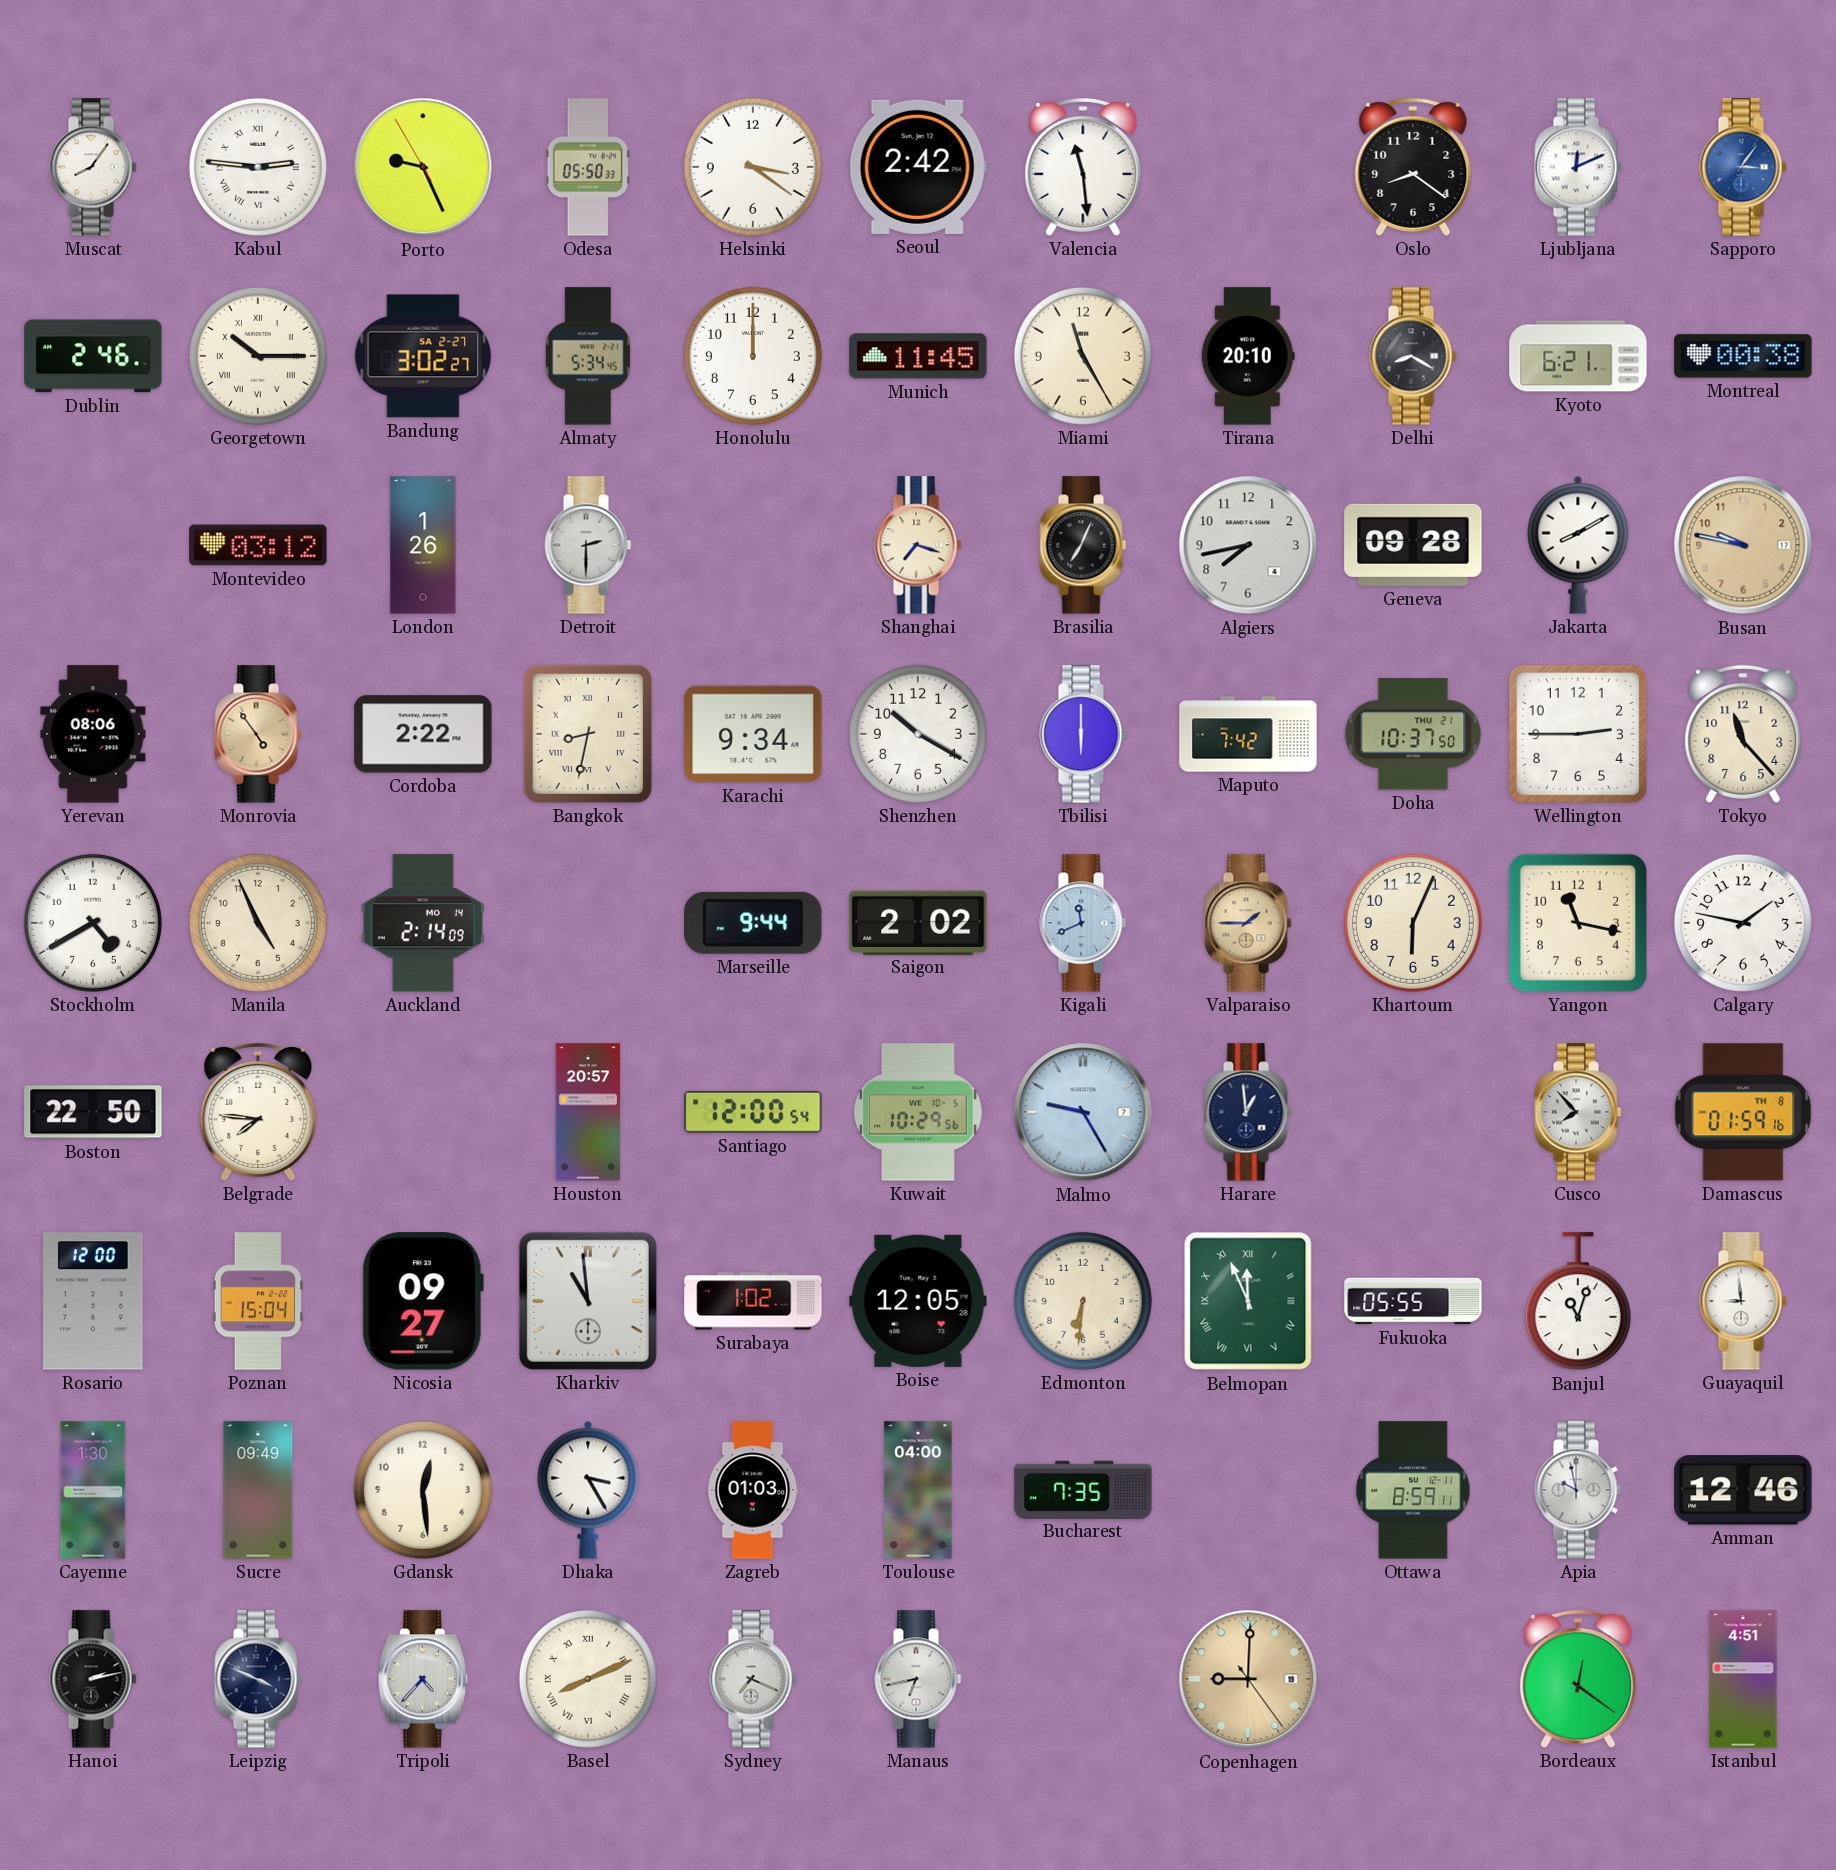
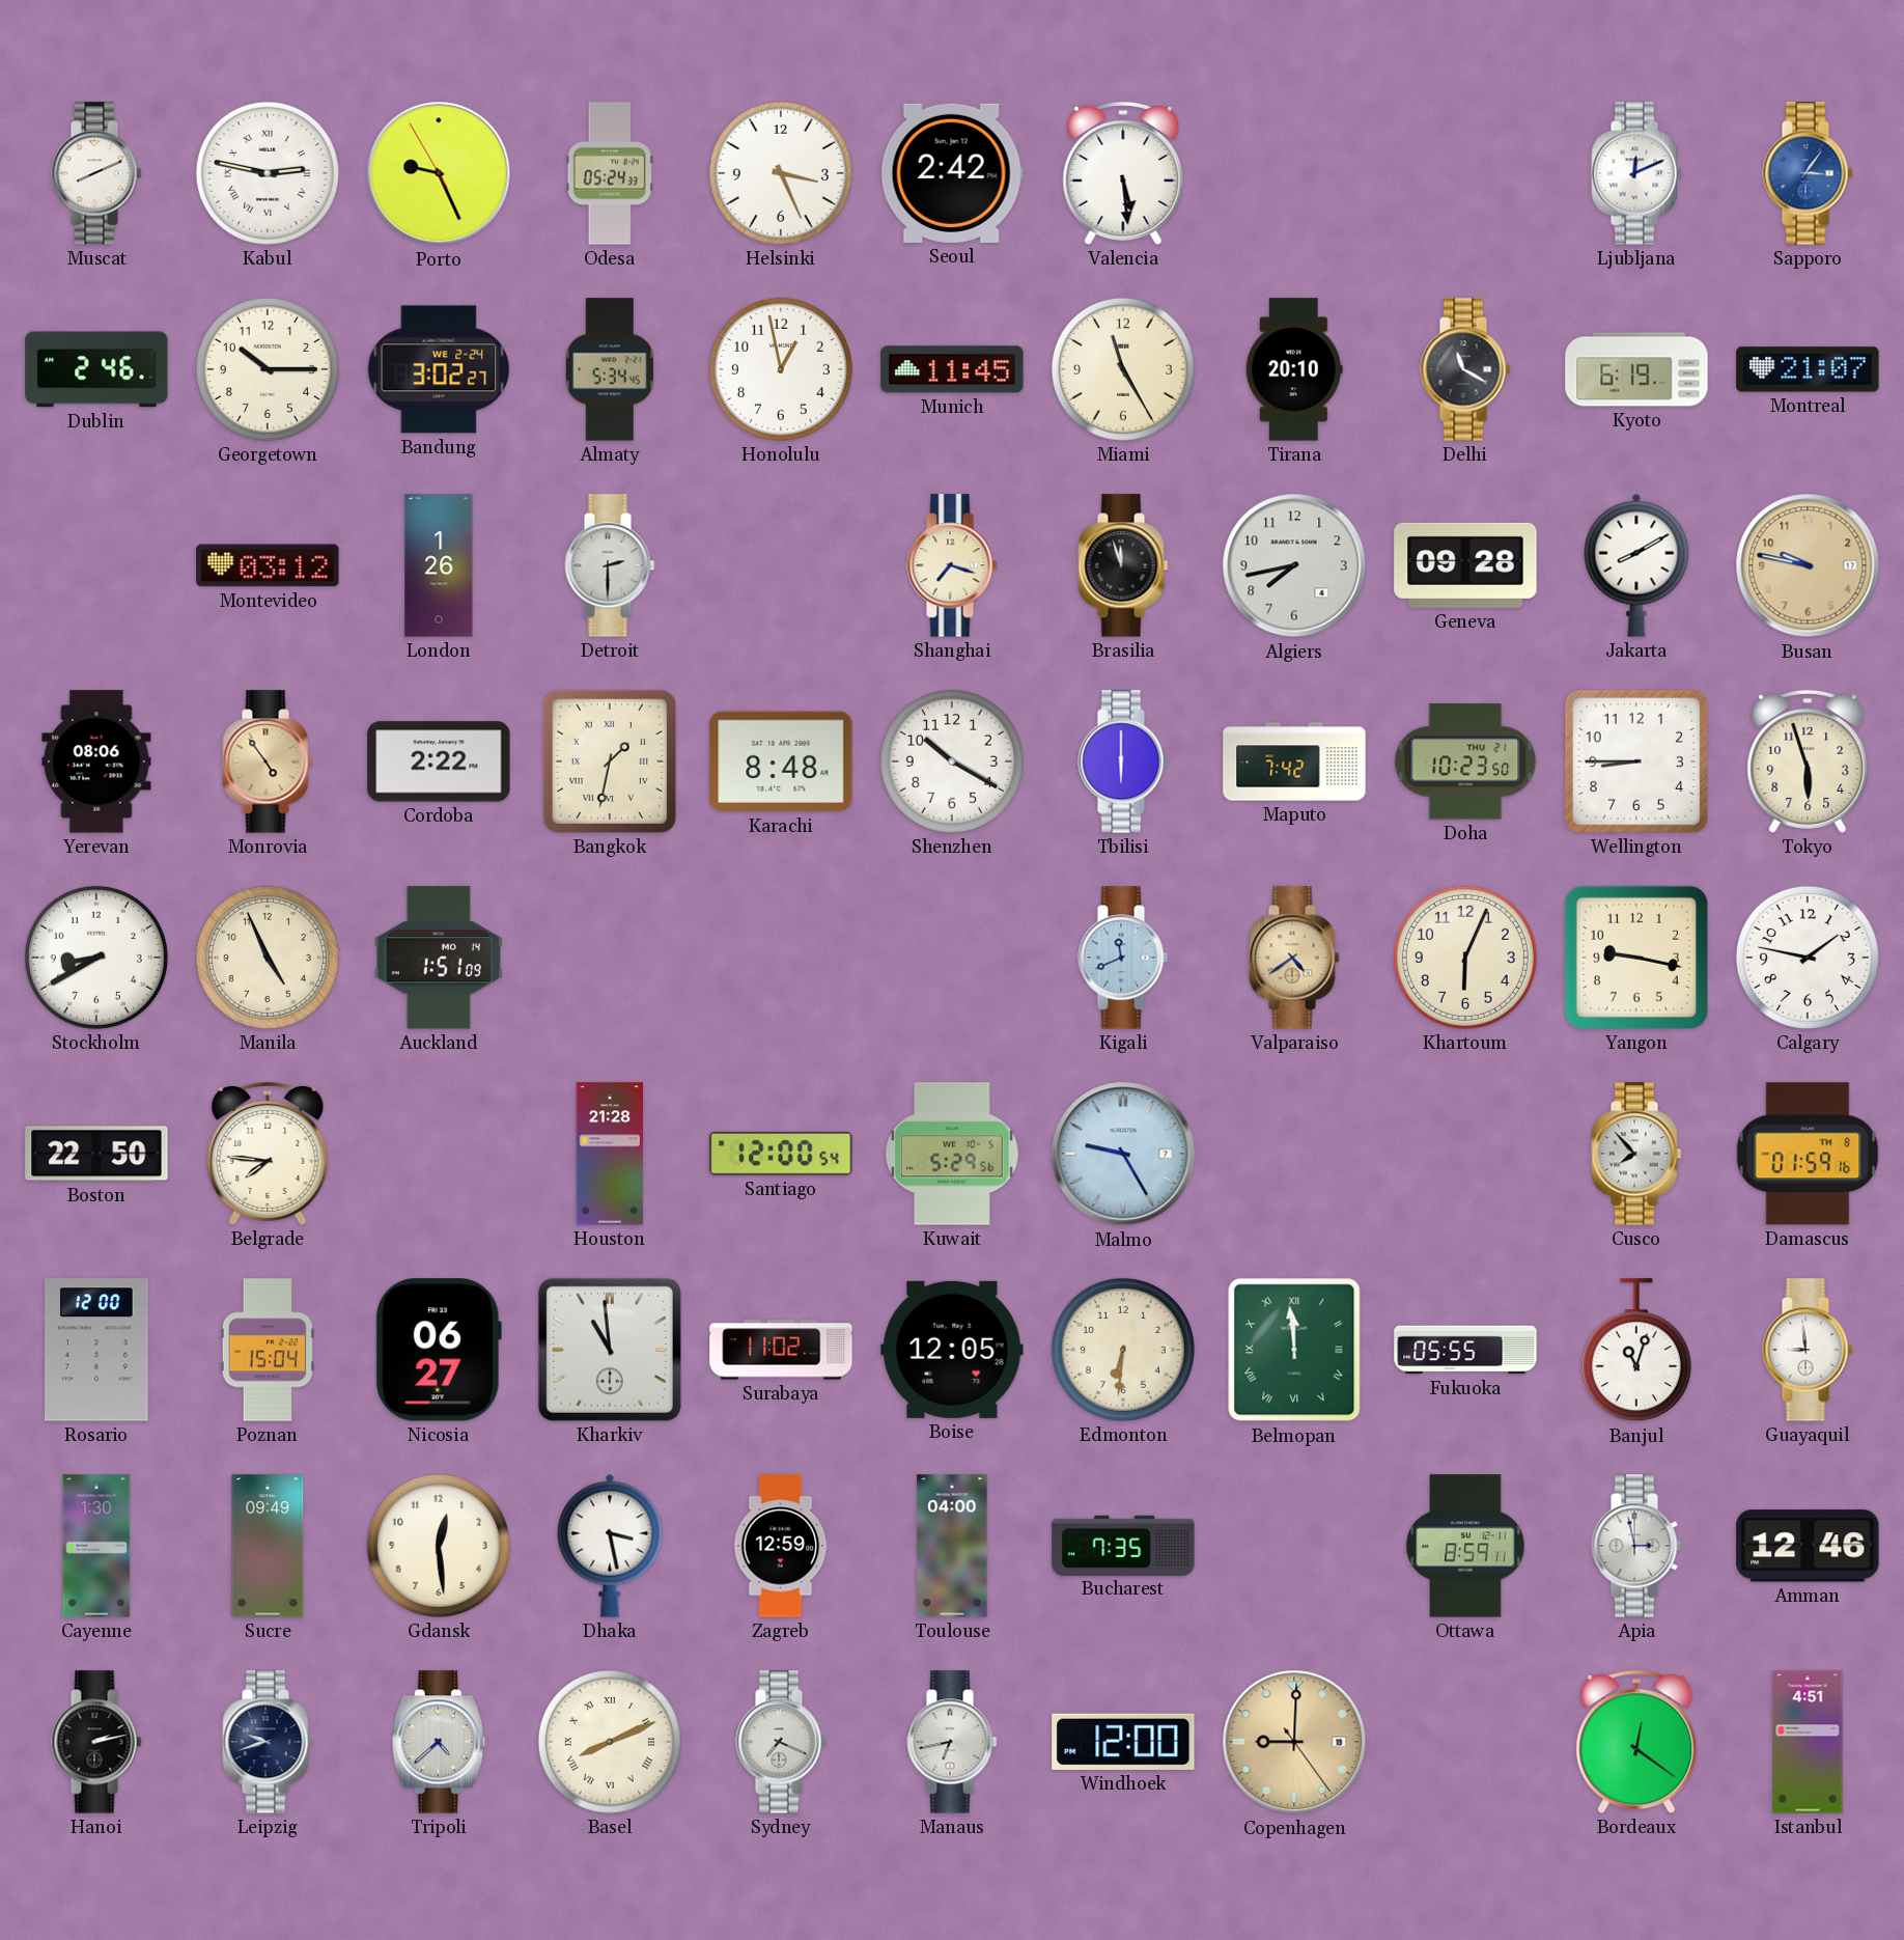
Muscat: 8:06 -> 8:11 (96, 173)
Kabul: 2:46 -> 2:47 (268, 173)
Odesa: 05:50 -> 05:24 (610, 173)
Helsinki: 3:21 -> 3:26 (781, 173)
Valencia: 11:29 -> 5:29 (1123, 173)
Oslo: 8:21 -> none (1413, 167)
Georgetown numerals: Roman -> Arabic (268, 369)
Bandung date: SA 2-27 -> WE 2-24 (439, 369)
Honolulu: 12:00 -> 12:58 (781, 369)
Delhi: 8:20 -> 11:20 (1465, 369)
Kyoto: 6:21 -> 6:19 (1636, 369)
Montreal: 00:38 -> 21:07 (1808, 369)
Brasilia: 7:04 -> 11:57 (1123, 565)
Bangkok: 8:32 -> 1:32 (610, 761)
Karachi: 9:34 -> 8:48 (781, 761)
Doha: 10:37 -> 10:23 (1465, 761)
Wellington: 2:45 -> 8:45 (1636, 761)
Tokyo: 11:23 -> 5:57 (1808, 761)
Stockholm: 4:40 -> 8:40 (96, 958)
Auckland: 2:14 -> 1:51 (439, 958)
Marseille: 9:44 -> none (753, 923)
Saigon: 2:02 -> none (918, 922)
Valparaiso: 1:45 -> 4:39 (1294, 958)
Yangon: 11:17 -> 9:17 (1636, 958)
Houston: 20:57 -> 21:28 (610, 1154)
Kuwait: 10:29 -> 5:29 (952, 1154)
Harare: 12:59 -> none (1248, 1112)
Nicosia: 09:27 -> 06:27 (439, 1350)
Surabaya: 1:02 -> 11:02 (781, 1350)
Belmopan: 11:56 -> 11:59 (1294, 1350)
Dhaka: 3:25 -> 3:28 (610, 1546)
Zagreb: 01:03 -> 12:59 (781, 1546)
Apia: 9:58 -> 2:58 (1636, 1546)
Leipzig: 3:49 -> 9:42 (268, 1742)
Tripoli: 4:37 -> 4:38 (439, 1742)
Windhoek: none -> 12:00 (1123, 1742)
